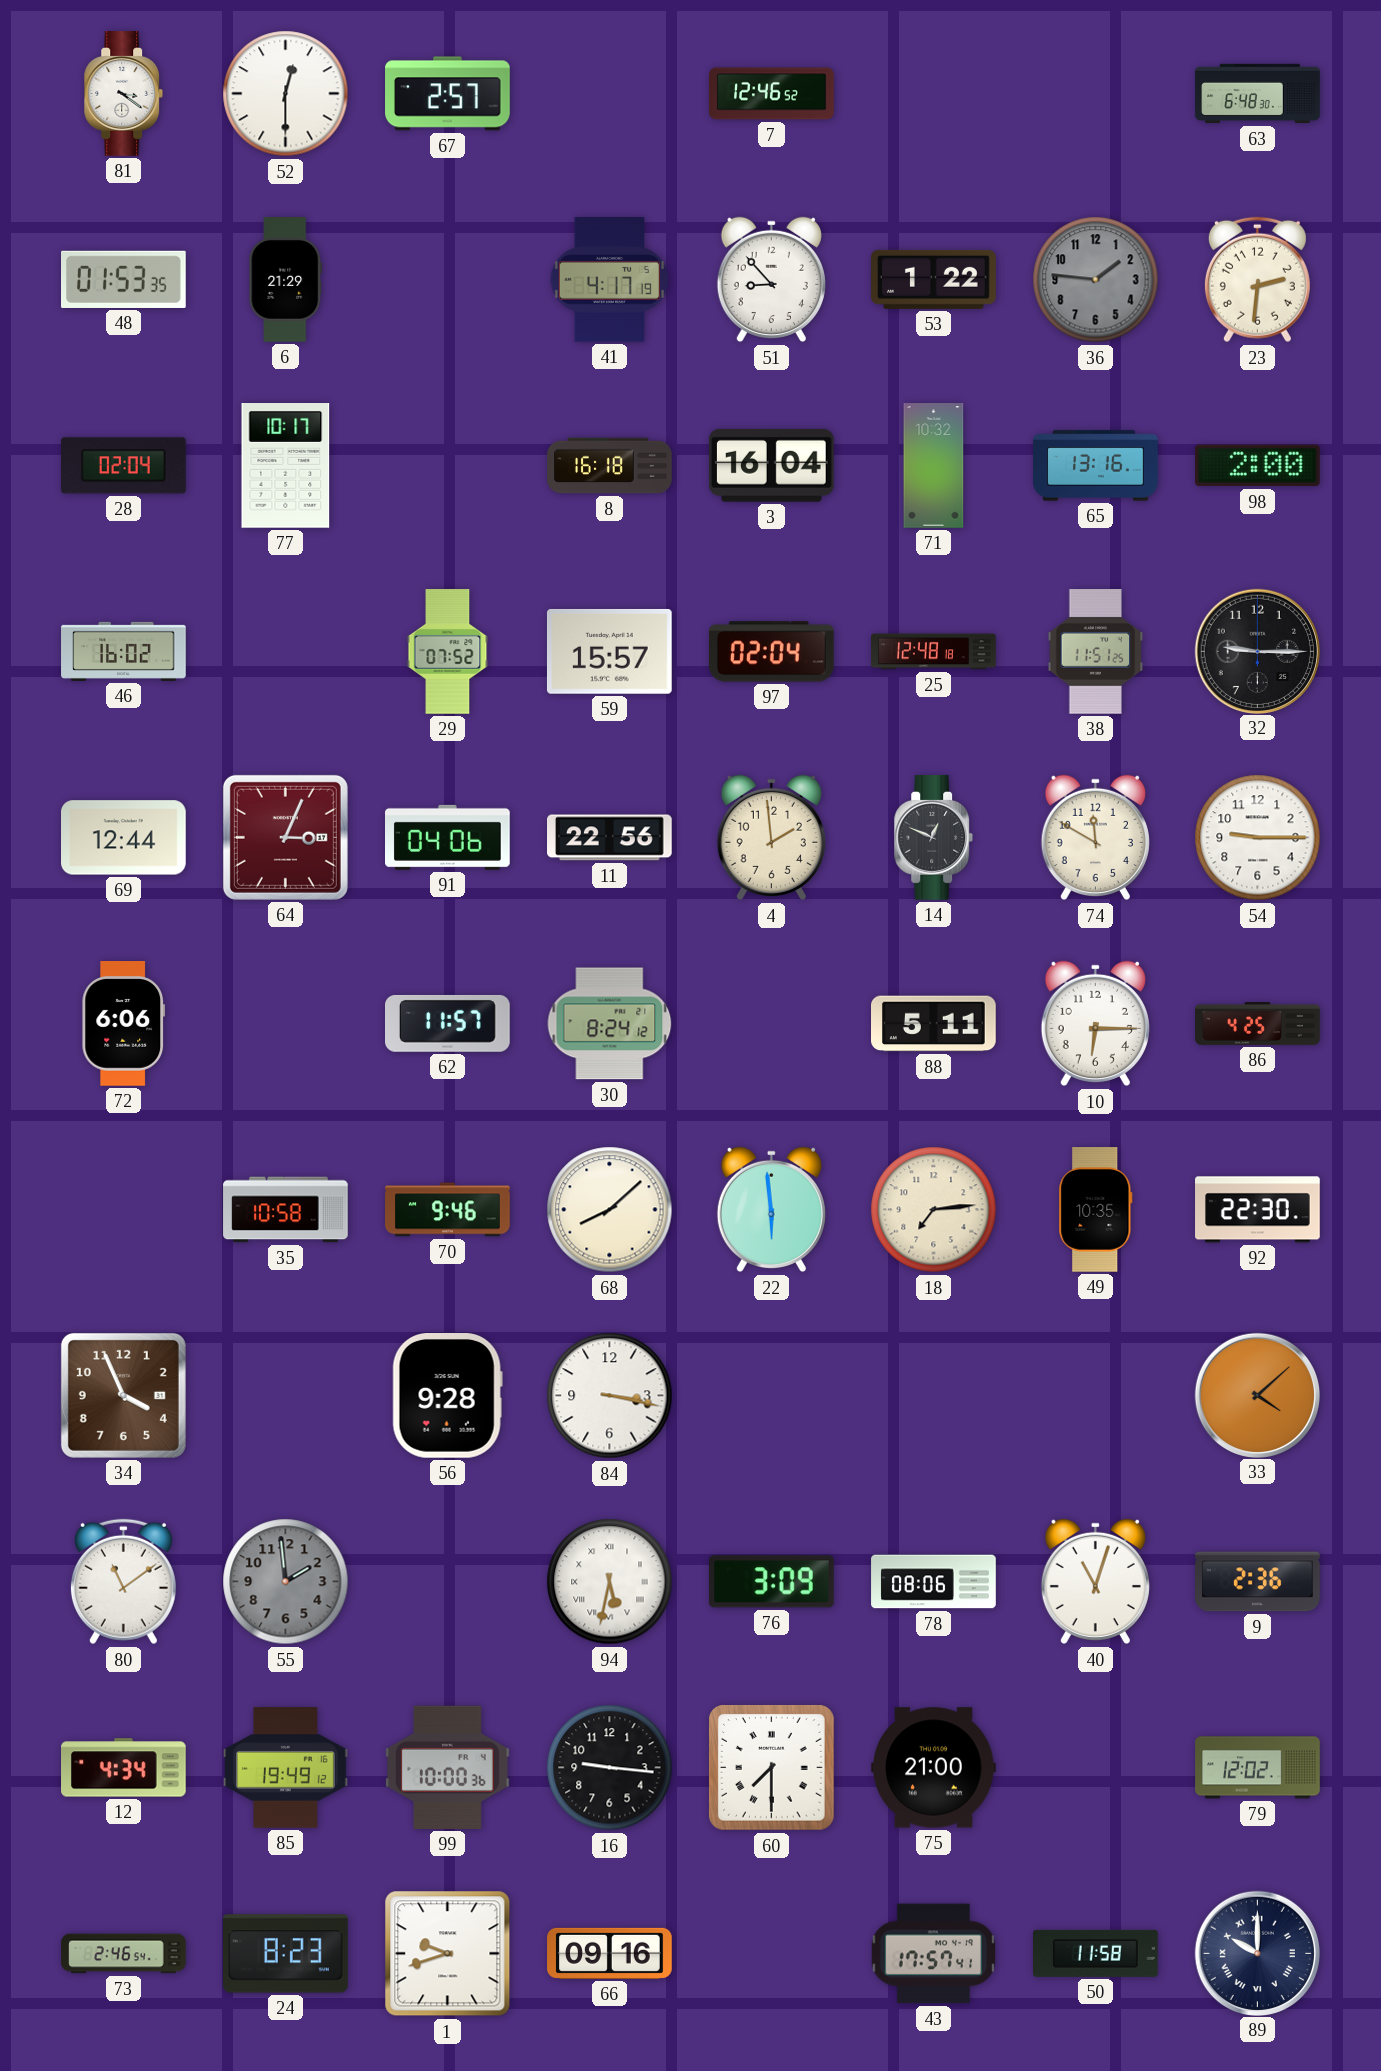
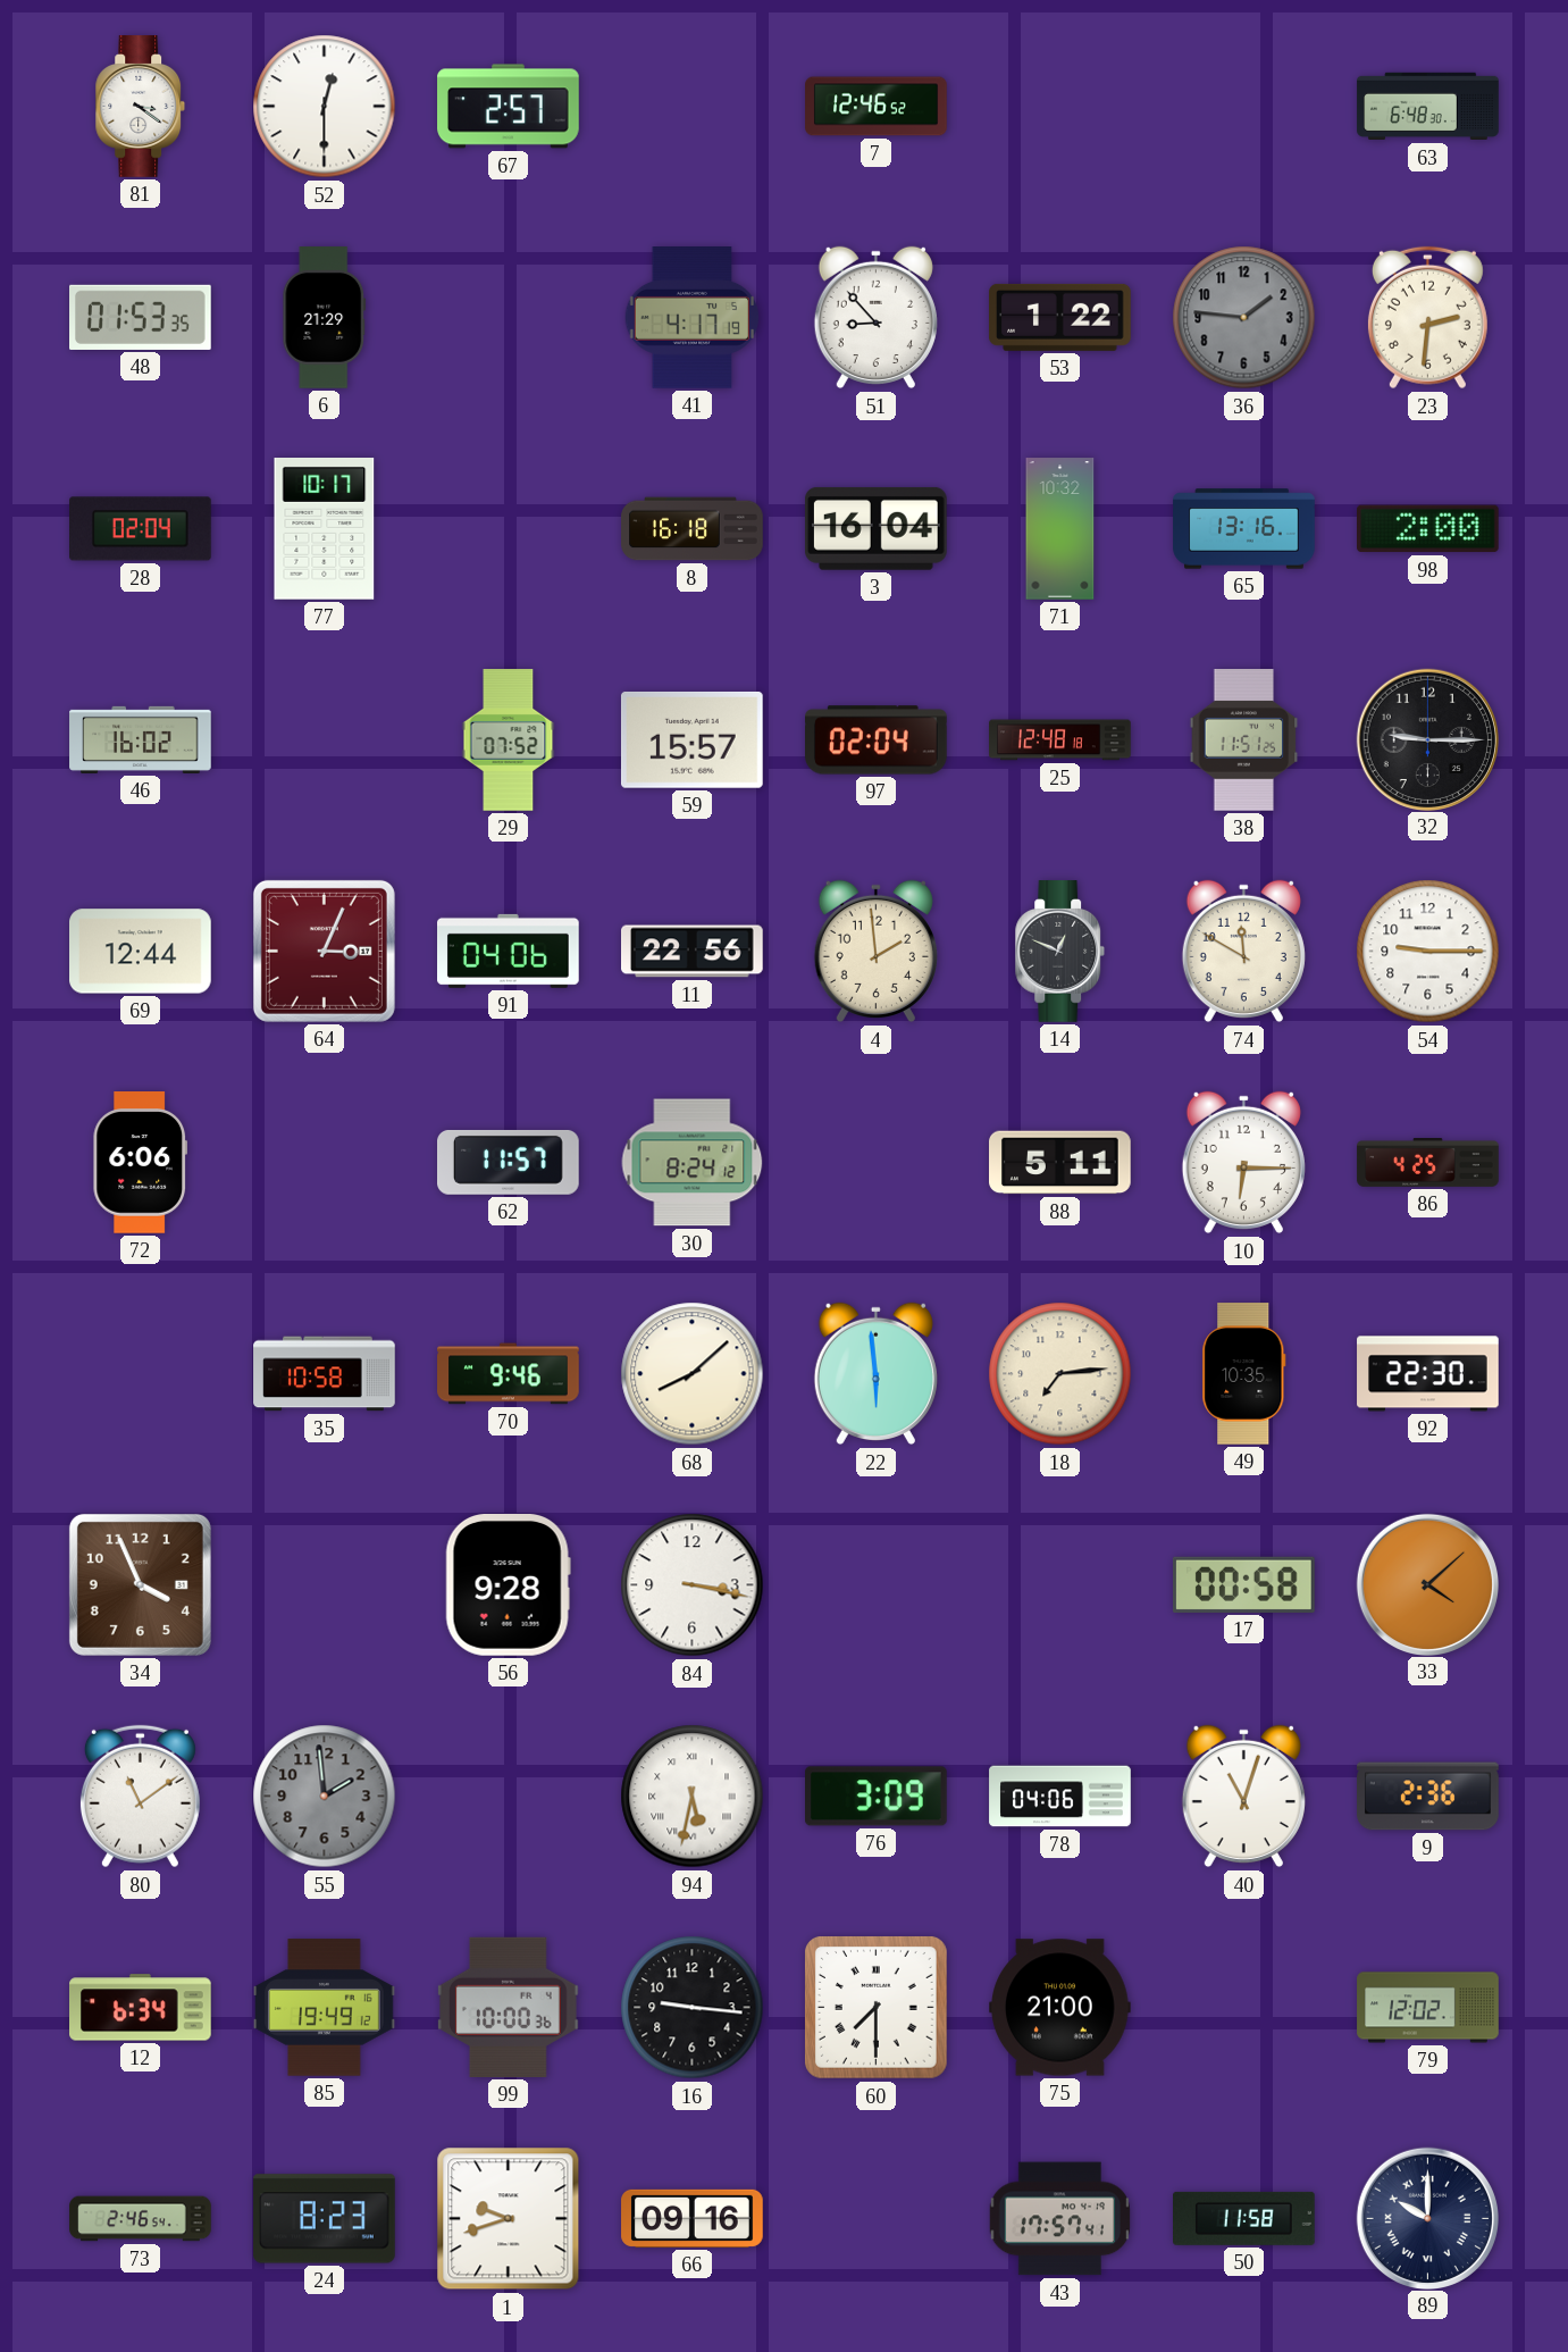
17: none -> 00:58 (1243, 1584)
78: 08:06 -> 04:06 (1060, 1797)
12: 4:34 -> 6:34 (141, 2008)
